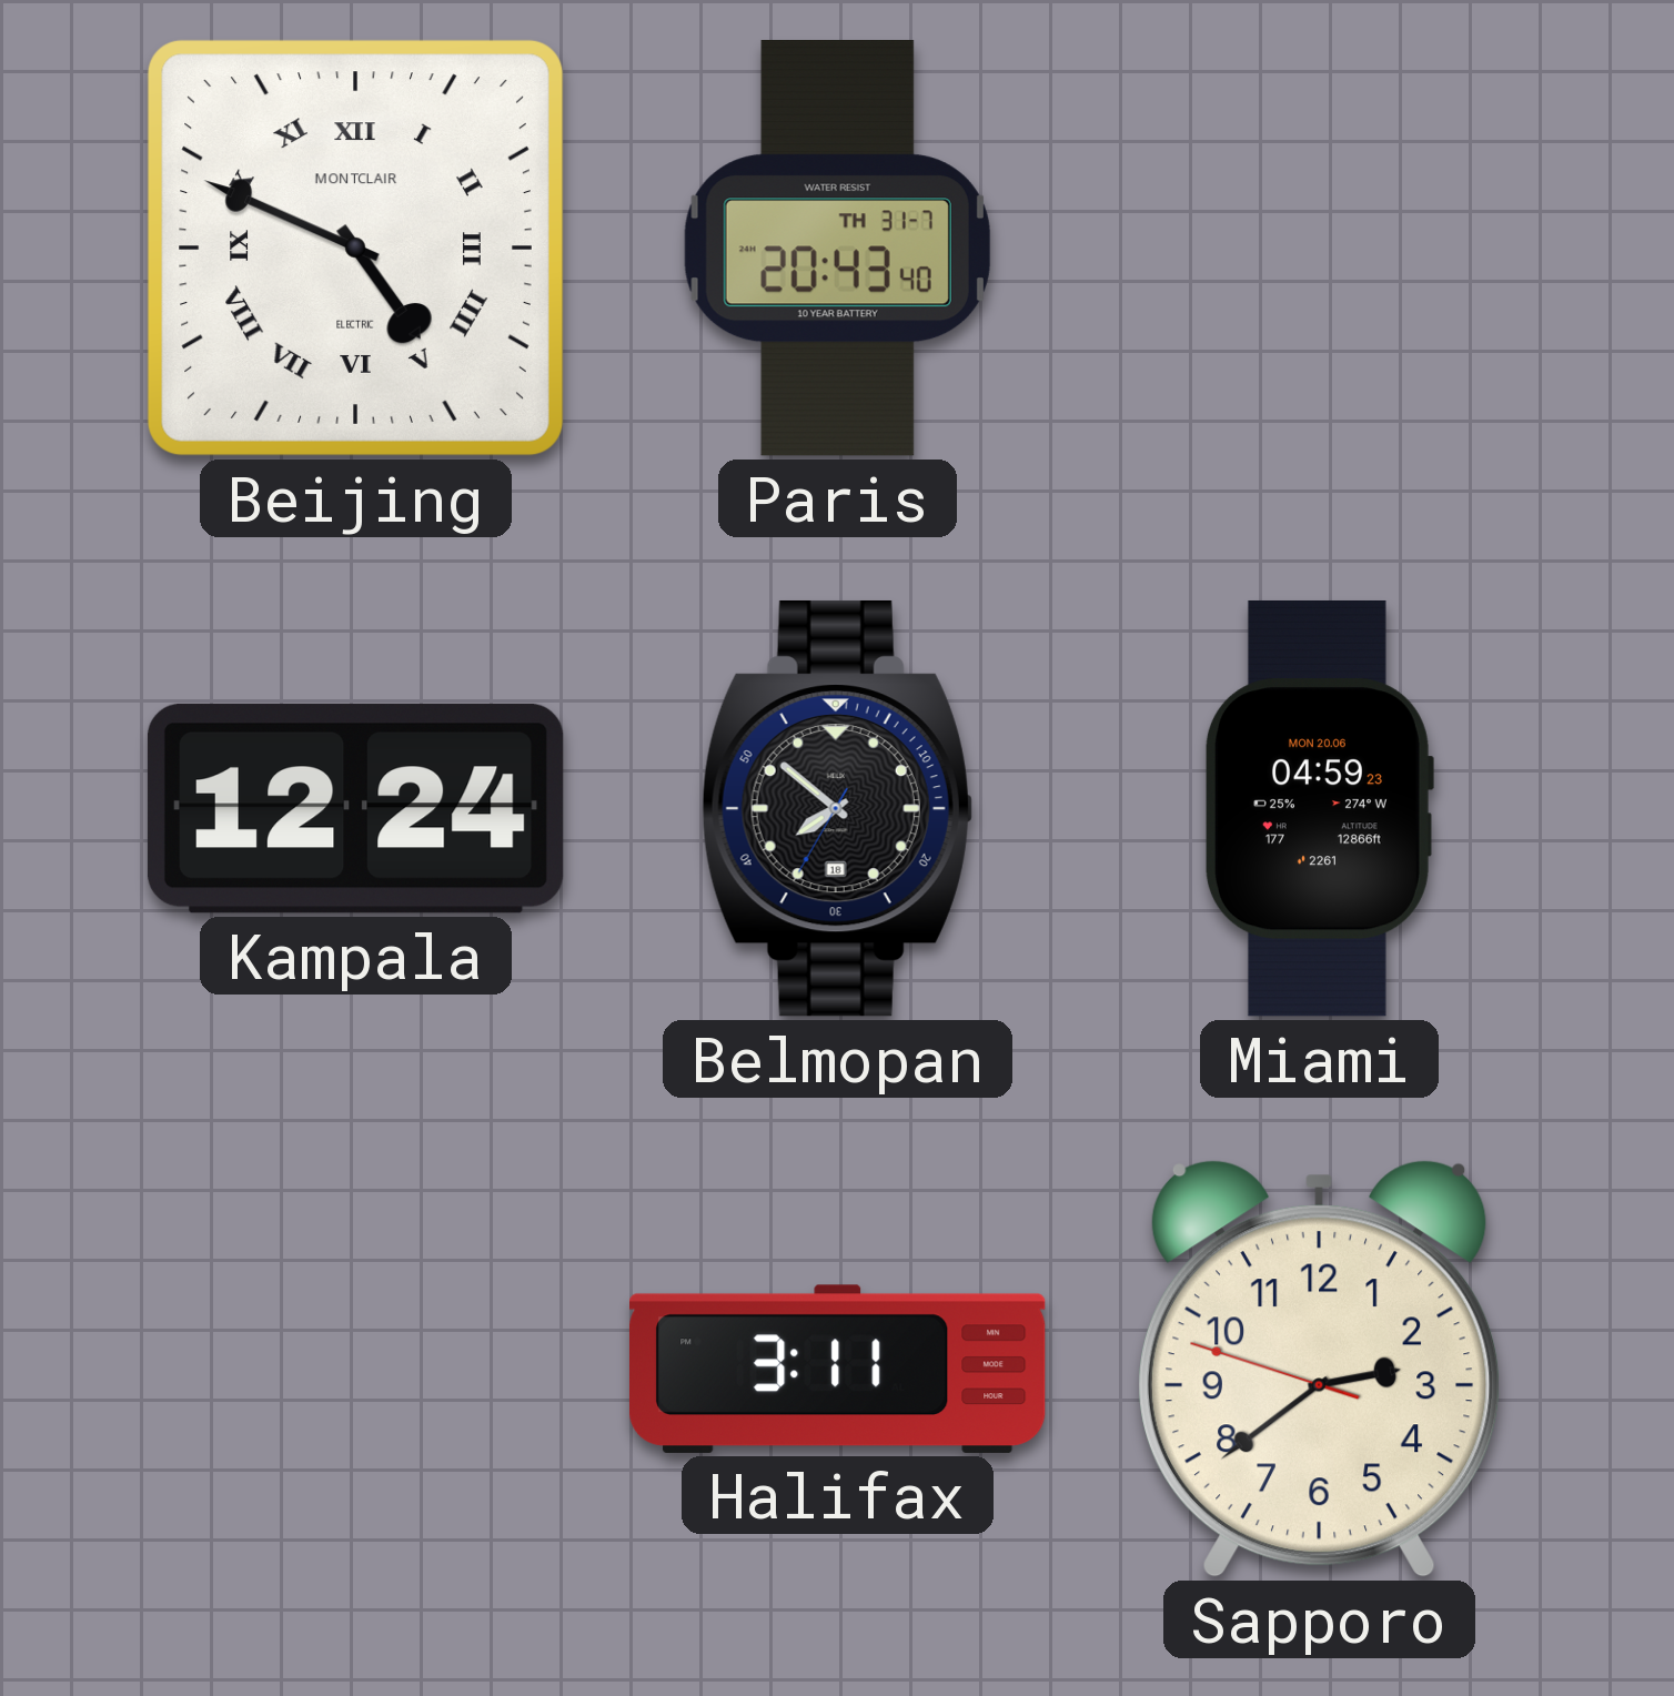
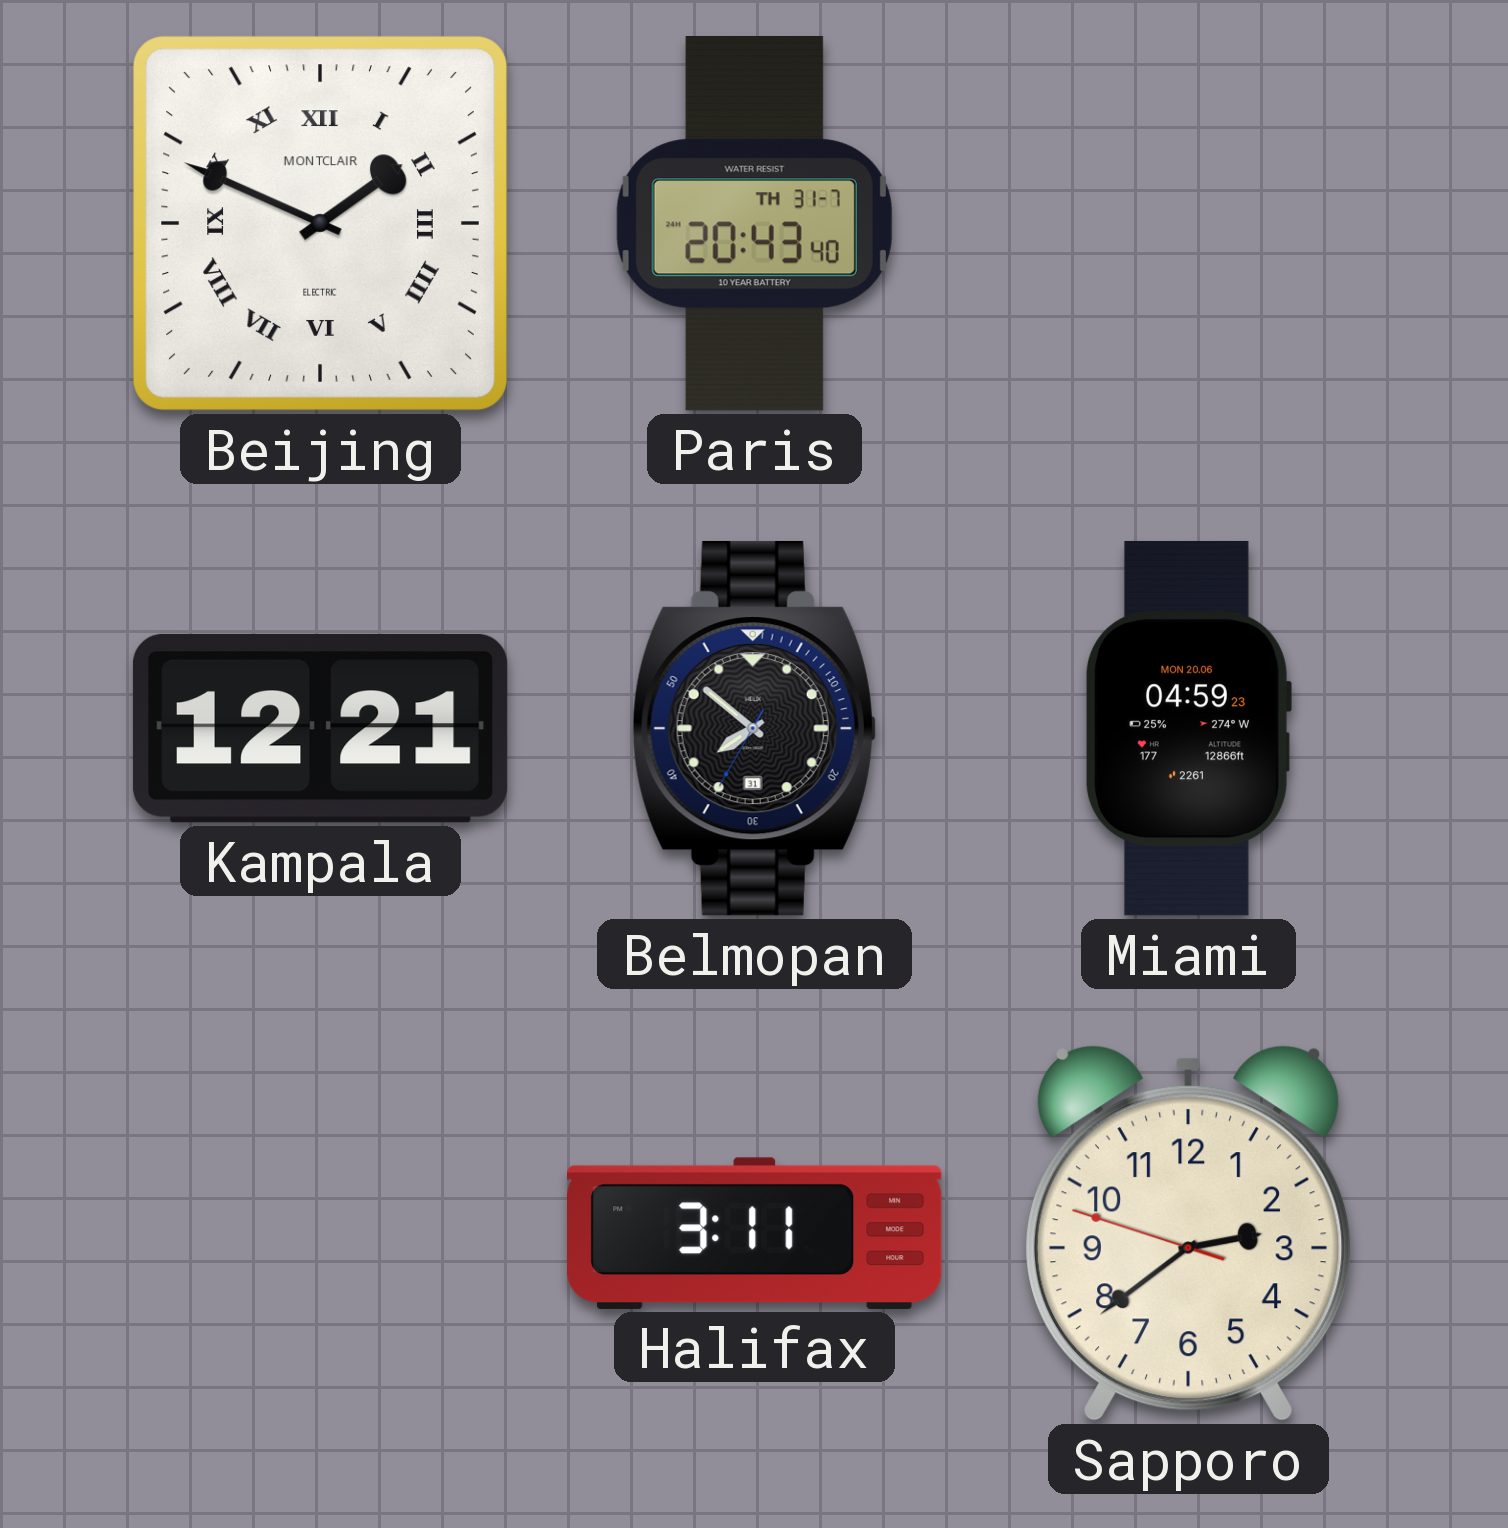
Beijing: 4:49 -> 1:49 (320, 223)
Kampala: 12:24 -> 12:21 (320, 728)
Belmopan date: 18 -> 31 (754, 728)
